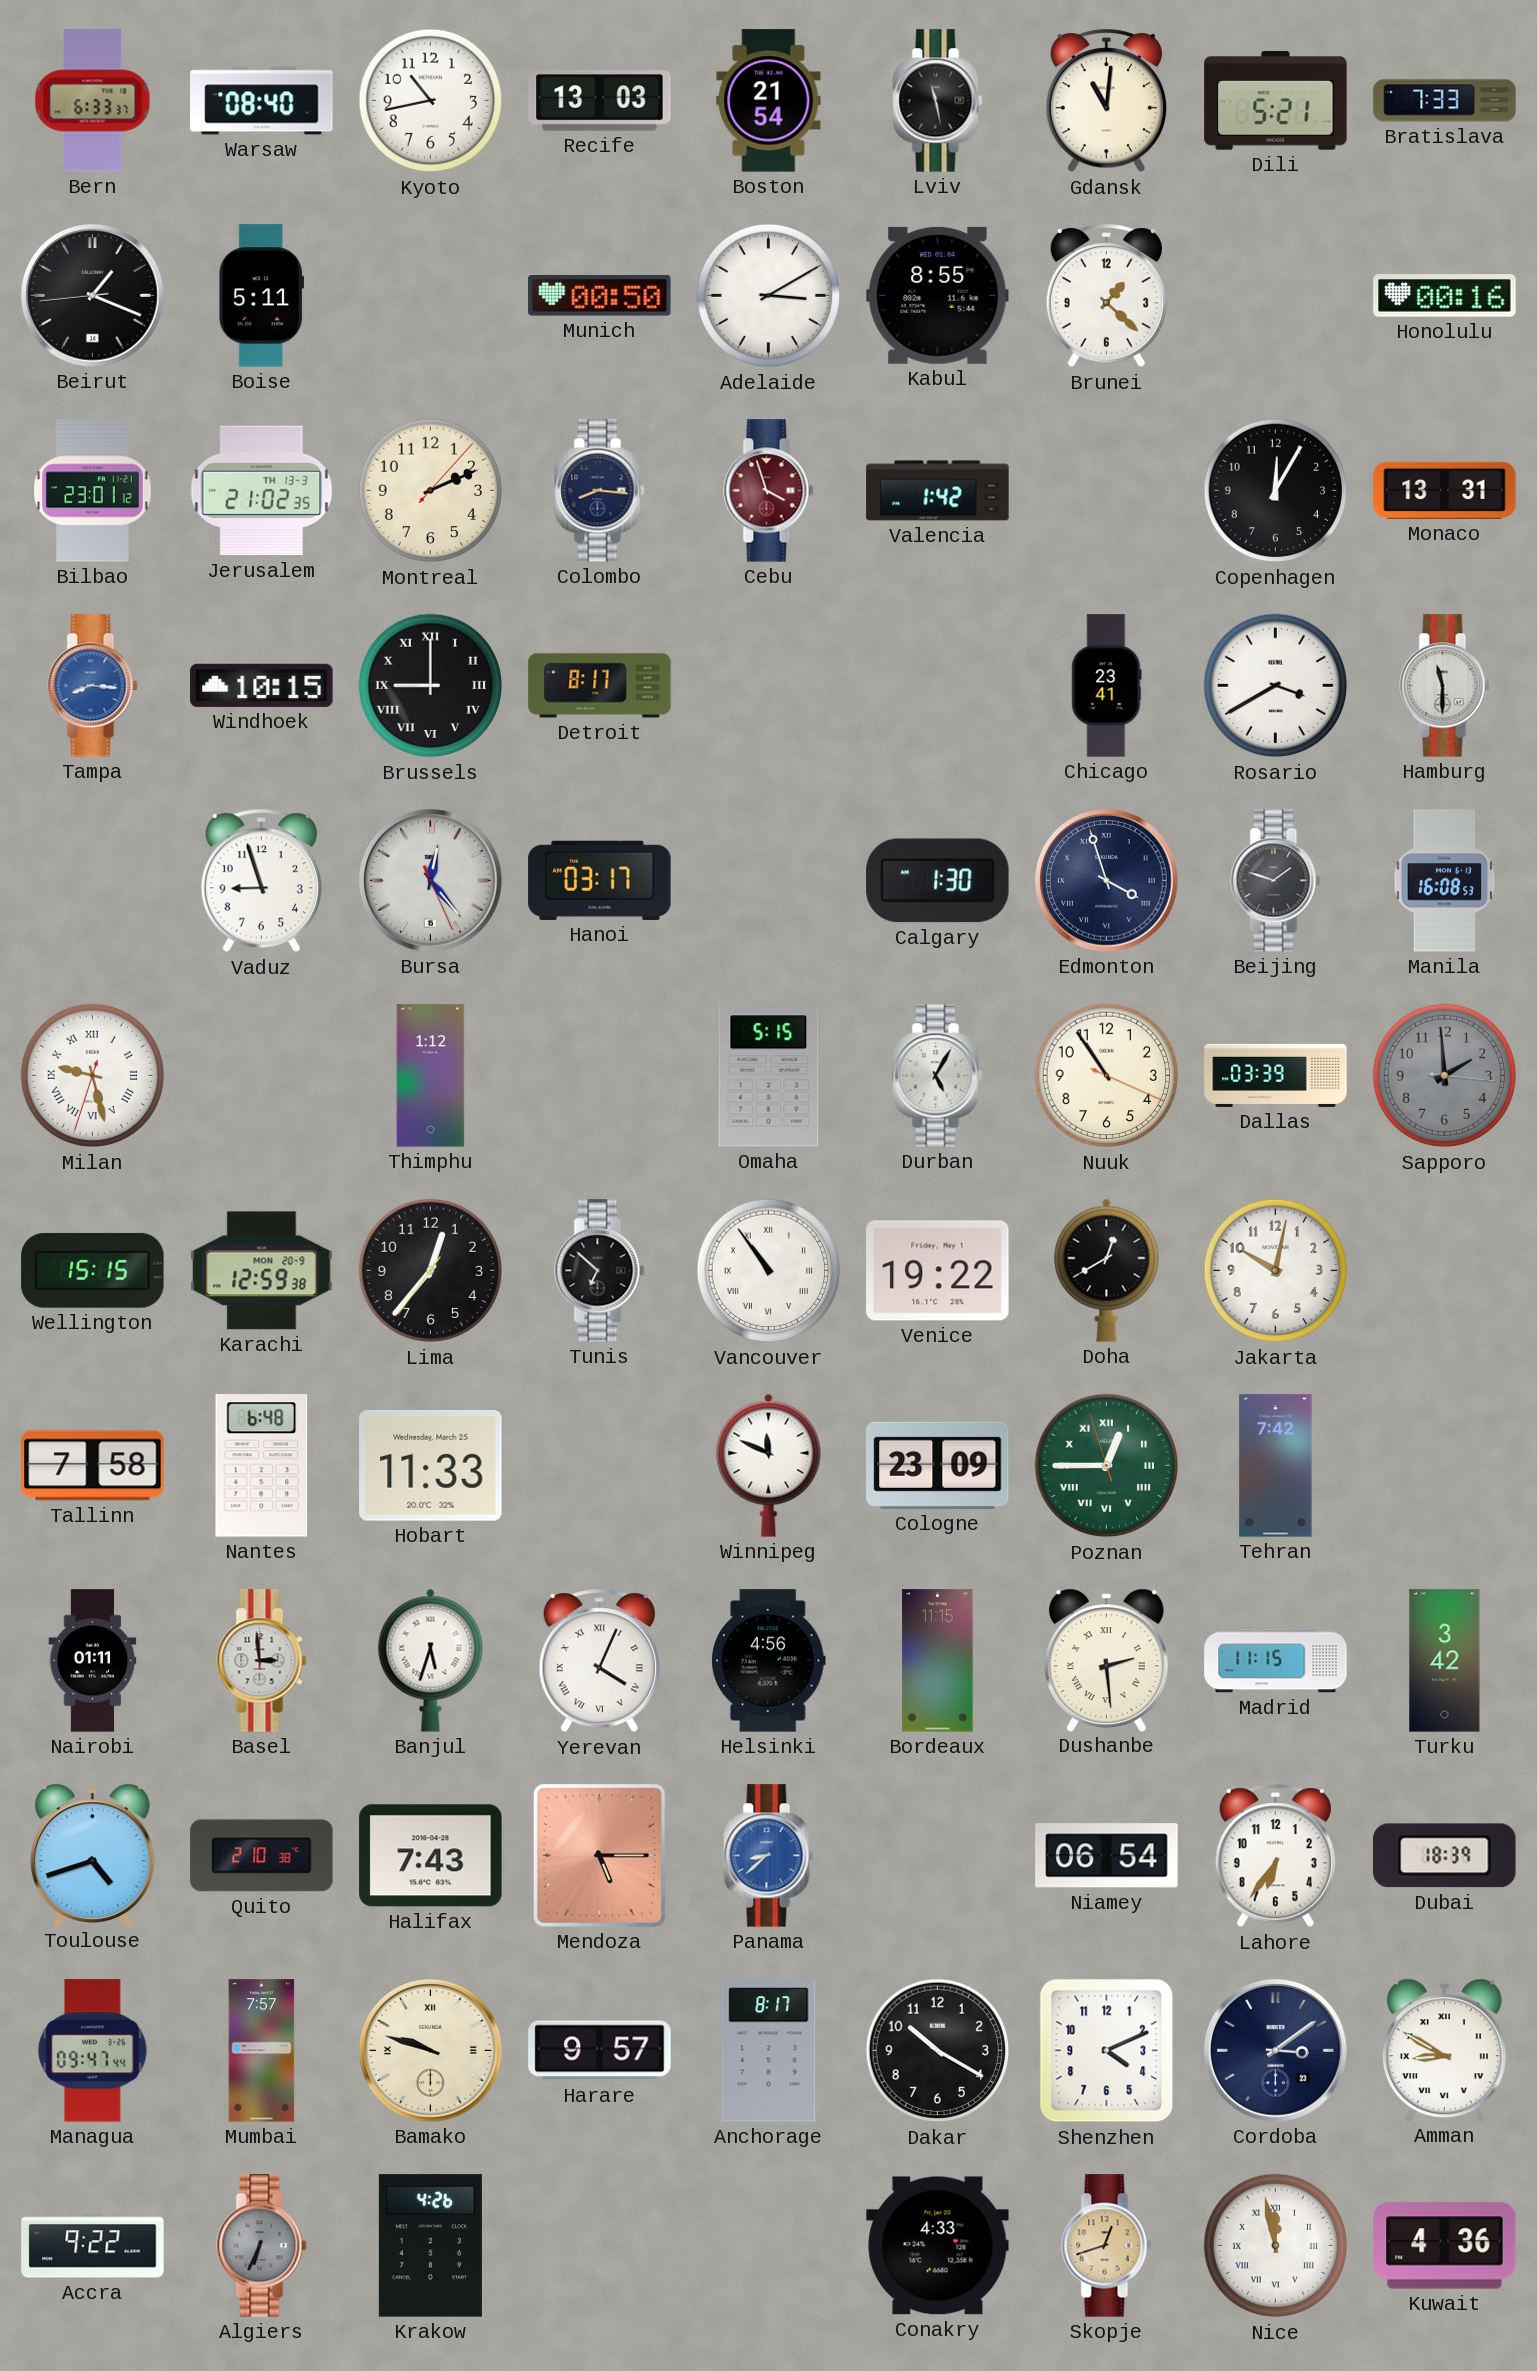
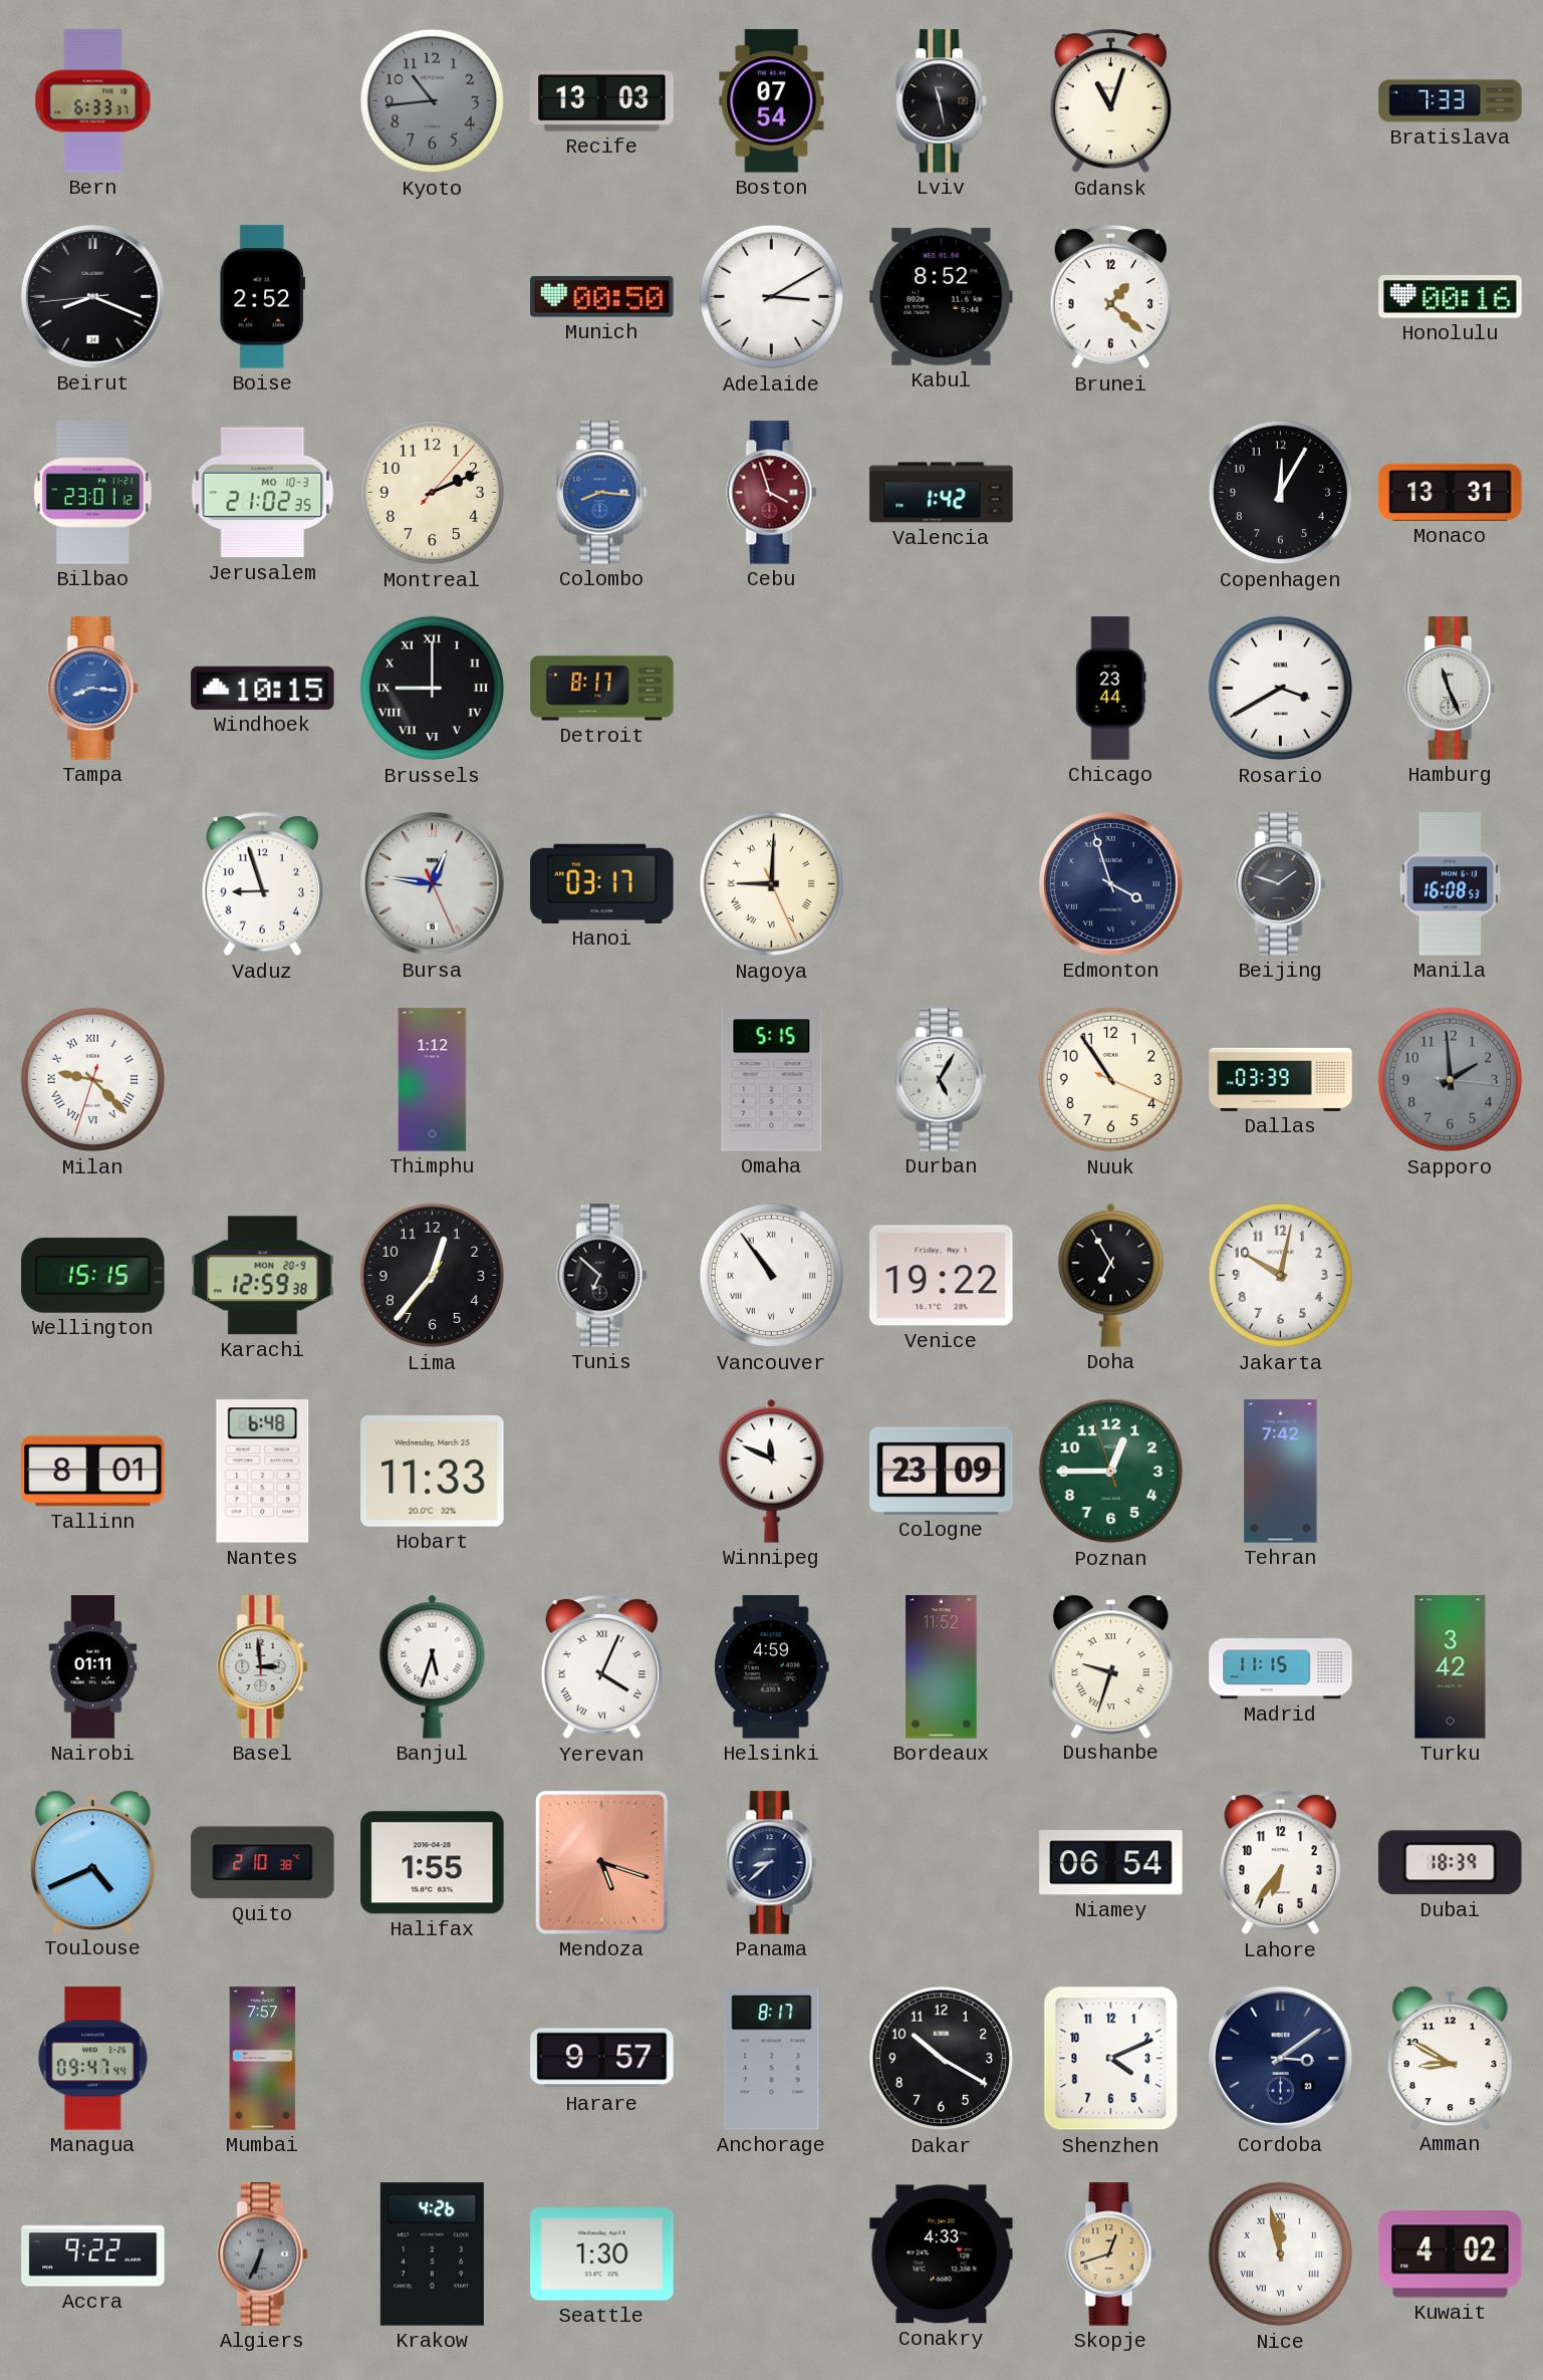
Warsaw: 08:40 -> none (262, 101)
Kyoto: 10:43 -> 10:44 (433, 101)
Kyoto dial: white -> grey (433, 101)
Boston: 21:54 -> 07:54 (772, 101)
Gdansk: 11:01 -> 11:03 (1110, 101)
Dili: 5:21 -> none (1276, 101)
Beirut: 1:18 -> 8:18 (93, 297)
Boise: 5:11 -> 2:52 (263, 297)
Kabul: 8:55 -> 8:52 (942, 296)
Jerusalem date: TH 13-3 -> MO 10-3 (263, 493)
Colombo dial: navy -> blue (602, 493)
Chicago: 23:41 -> 23:44 (1111, 689)
Hamburg: 11:30 -> 11:26 (1451, 689)
Bursa: 12:23 -> 12:46 (433, 884)
Nagoya: none -> 9:00 (772, 884)
Calgary: 1:30 -> none (938, 881)
Milan: 9:27 -> 9:22 (93, 1080)
Doha: 12:40 -> 6:55 (1111, 1275)
Tallinn: 7:58 -> 8:01 (93, 1472)
Poznan numerals: Roman -> Arabic (1111, 1472)
Helsinki: 4:56 -> 4:59 (772, 1667)
Bordeaux: 11:15 -> 11:52 (942, 1667)
Dushanbe: 2:29 -> 9:33 (1110, 1666)
Toulouse: 4:42 -> 4:41 (92, 1862)
Halifax: 7:43 -> 1:55 (433, 1863)
Mendoza: 5:15 -> 5:18 (601, 1863)
Panama dial: blue -> navy (772, 1863)
Bamako: 9:48 -> none (431, 2051)
Amman numerals: Roman -> Arabic (1450, 2058)
Seattle: none -> 1:30 (602, 2255)
Kuwait: 4:36 -> 4:02 (1451, 2255)
